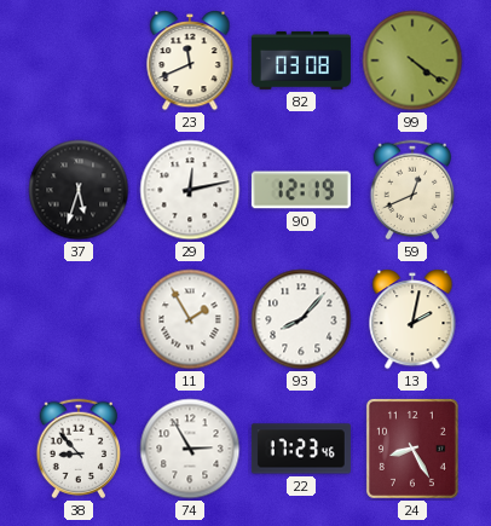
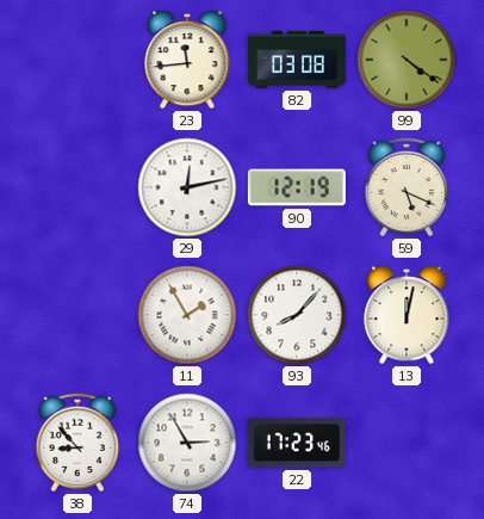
23: 11:41 -> 11:44 (187, 60)
37: 5:33 -> none (79, 190)
59: 12:41 -> 5:19 (407, 187)
13: 2:02 -> 12:02 (407, 315)
24: 8:25 -> none (412, 449)
